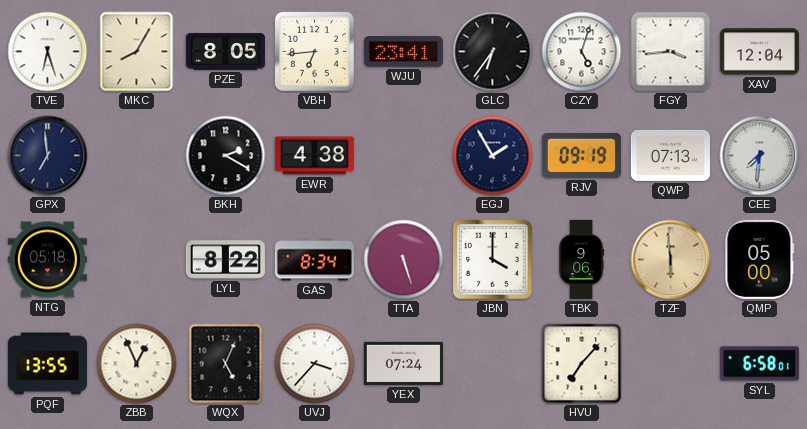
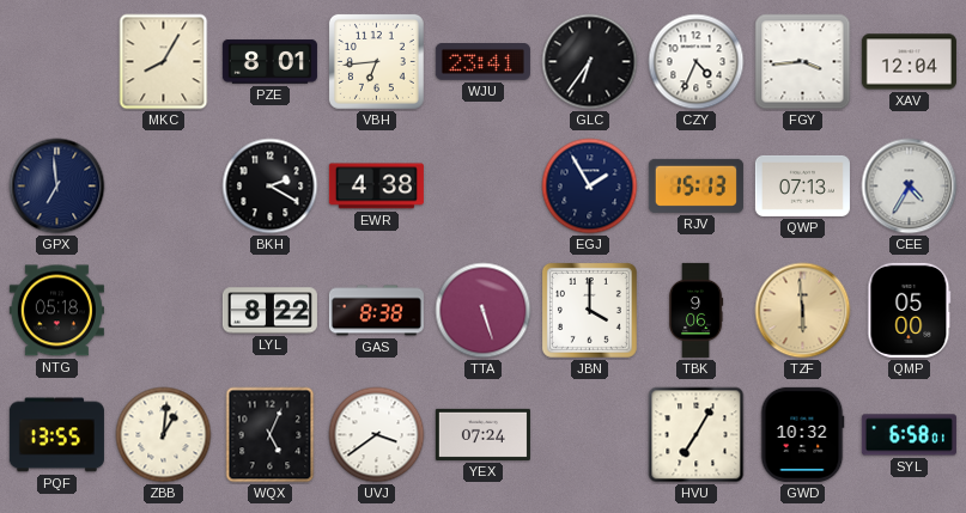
TVE: 6:27 -> none (48, 52)
PZE: 8:05 -> 8:01 (269, 62)
CZY: 5:03 -> 4:34 (697, 62)
RJV: 09:19 -> 15:13 (695, 185)
CEE: 7:31 -> 4:35 (910, 187)
GAS: 8:34 -> 8:38 (376, 311)
ZBB: 12:56 -> 1:01 (164, 435)
UVJ: 3:37 -> 3:39 (377, 435)
HVU: 7:07 -> 7:05 (697, 435)
GWD: none -> 10:32 (802, 434)
